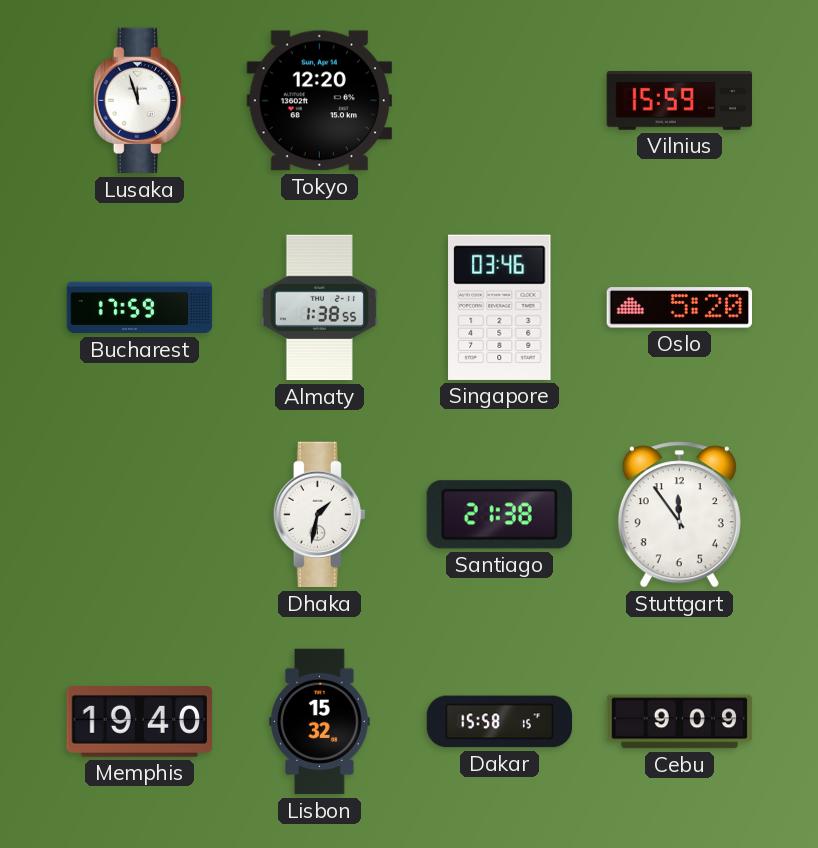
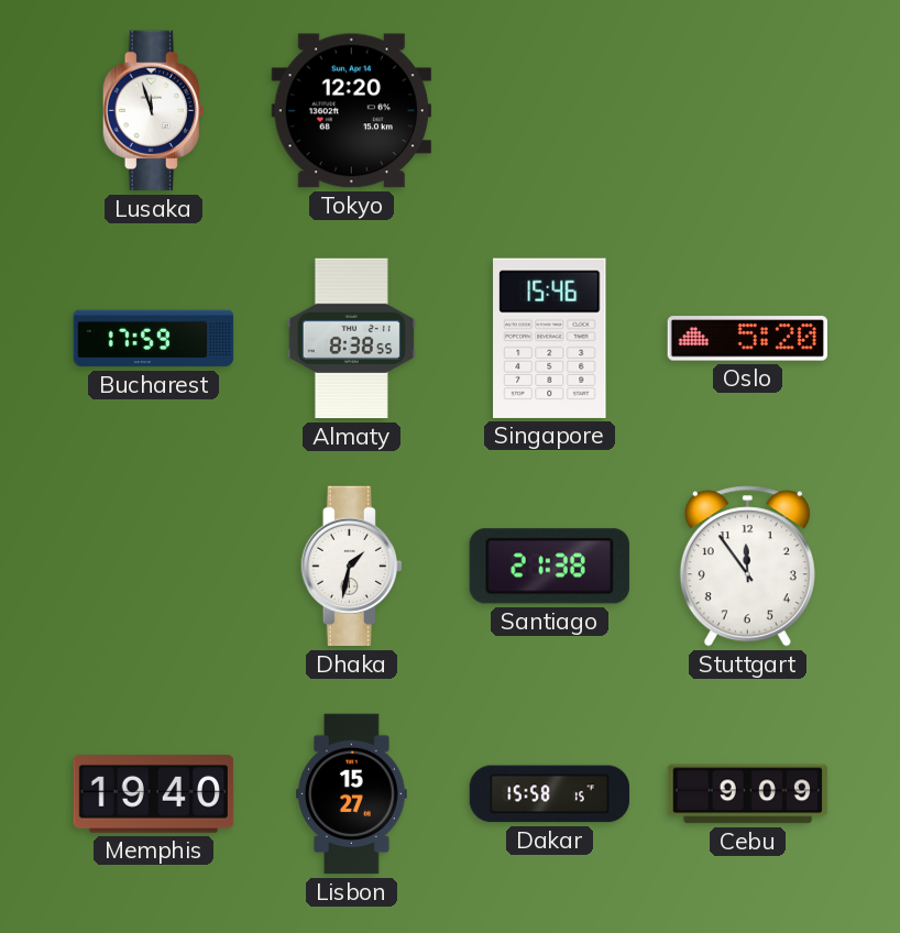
Vilnius: 15:59 -> none (679, 101)
Almaty: 1:38 -> 8:38 (351, 339)
Singapore: 03:46 -> 15:46 (550, 338)
Lisbon: 15:32 -> 15:27 (352, 794)
